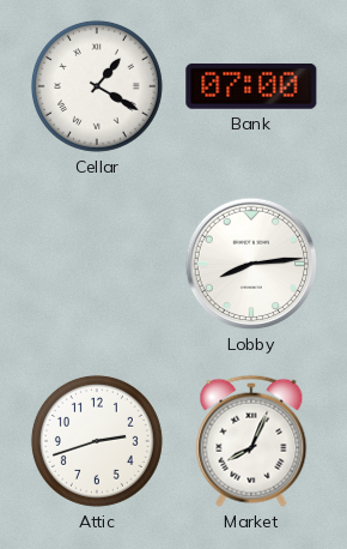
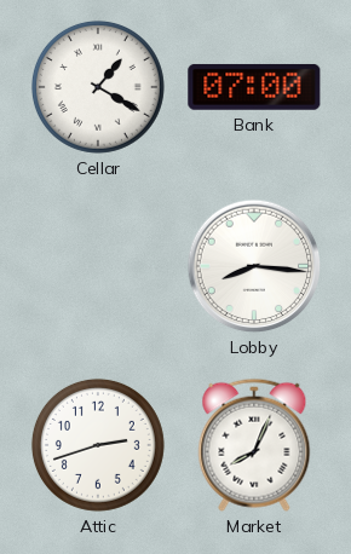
Lobby: 8:14 -> 8:16 (254, 266)
